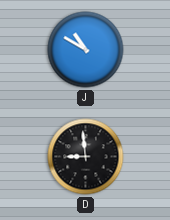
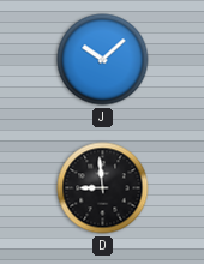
J: 10:50 -> 10:08 (103, 60)
